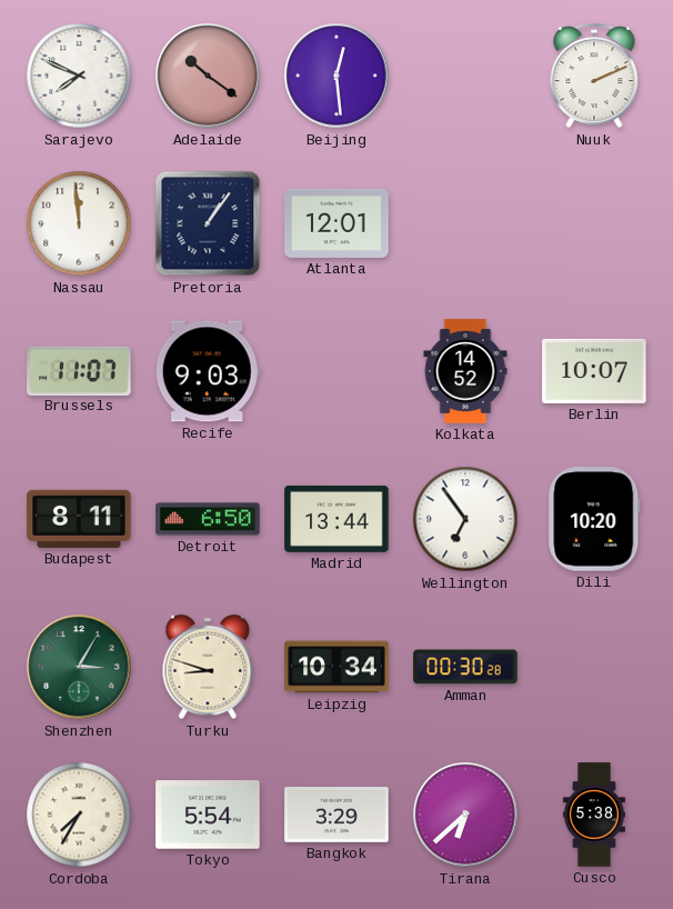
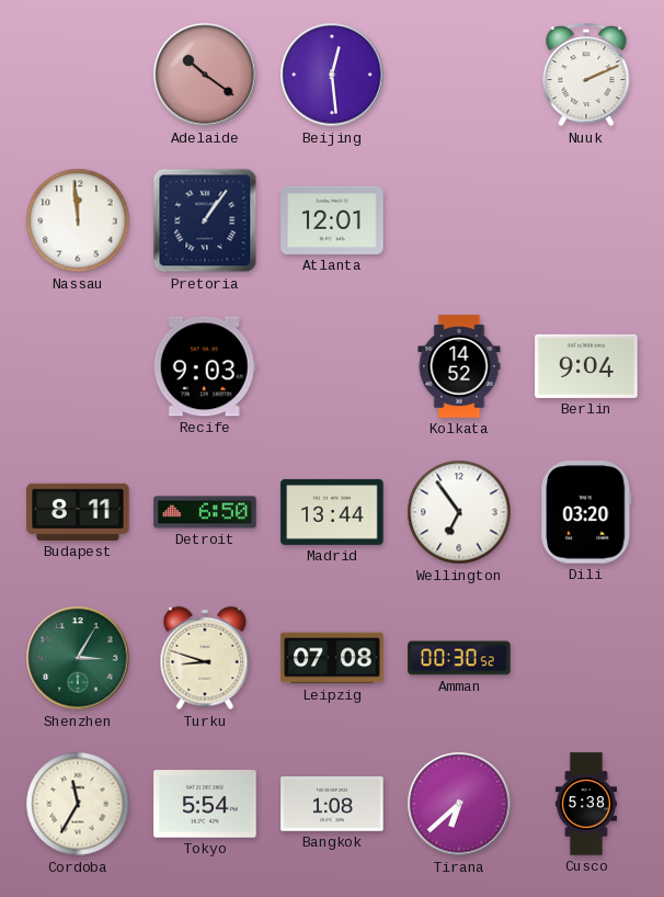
Sarajevo: 7:49 -> none (79, 76)
Brussels: 11:07 -> none (79, 370)
Berlin: 10:07 -> 9:04 (586, 366)
Dili: 10:20 -> 03:20 (586, 512)
Leipzig: 10:34 -> 07:08 (332, 658)
Amman: 00:30:28 -> 00:30:52 (459, 658)
Cordoba: 7:35 -> 11:35 (78, 804)
Bangkok: 3:29 -> 1:08 (332, 804)
